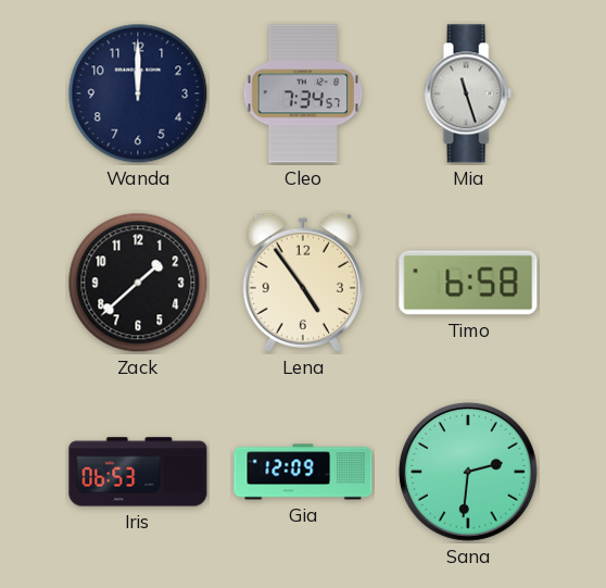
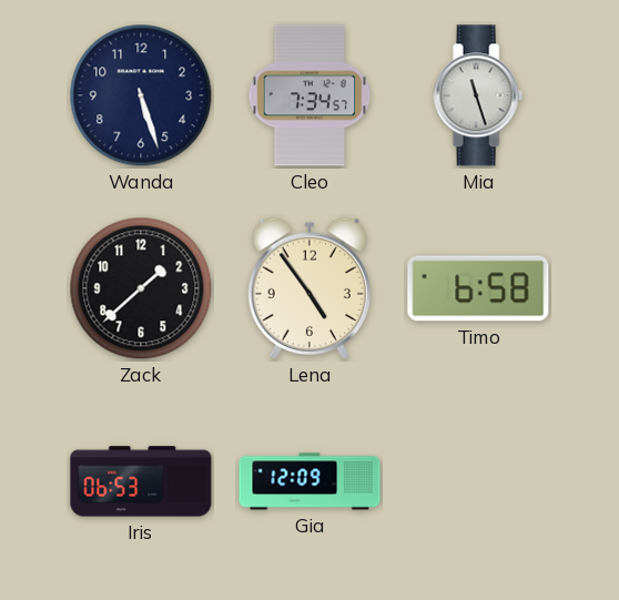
Wanda: 12:00 -> 5:27 (141, 95)
Sana: 2:31 -> none (468, 472)
